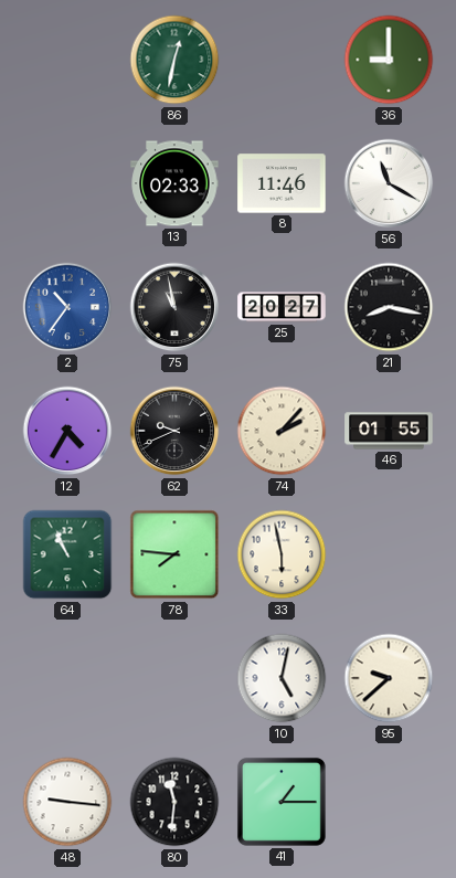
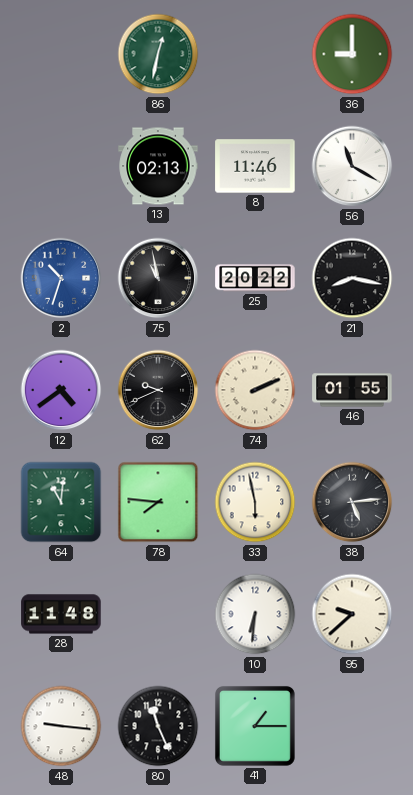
13: 02:33 -> 02:13 (158, 166)
2: 10:36 -> 10:33 (61, 278)
25: 20:27 -> 20:22 (255, 278)
12: 4:35 -> 4:39 (61, 390)
74: 2:07 -> 2:11 (255, 390)
64: 10:56 -> 11:01 (61, 502)
38: none -> 5:14 (352, 502)
28: none -> 11:48 (61, 614)
10: 5:02 -> 6:31 (255, 614)
80: 11:31 -> 11:26 (158, 726)
